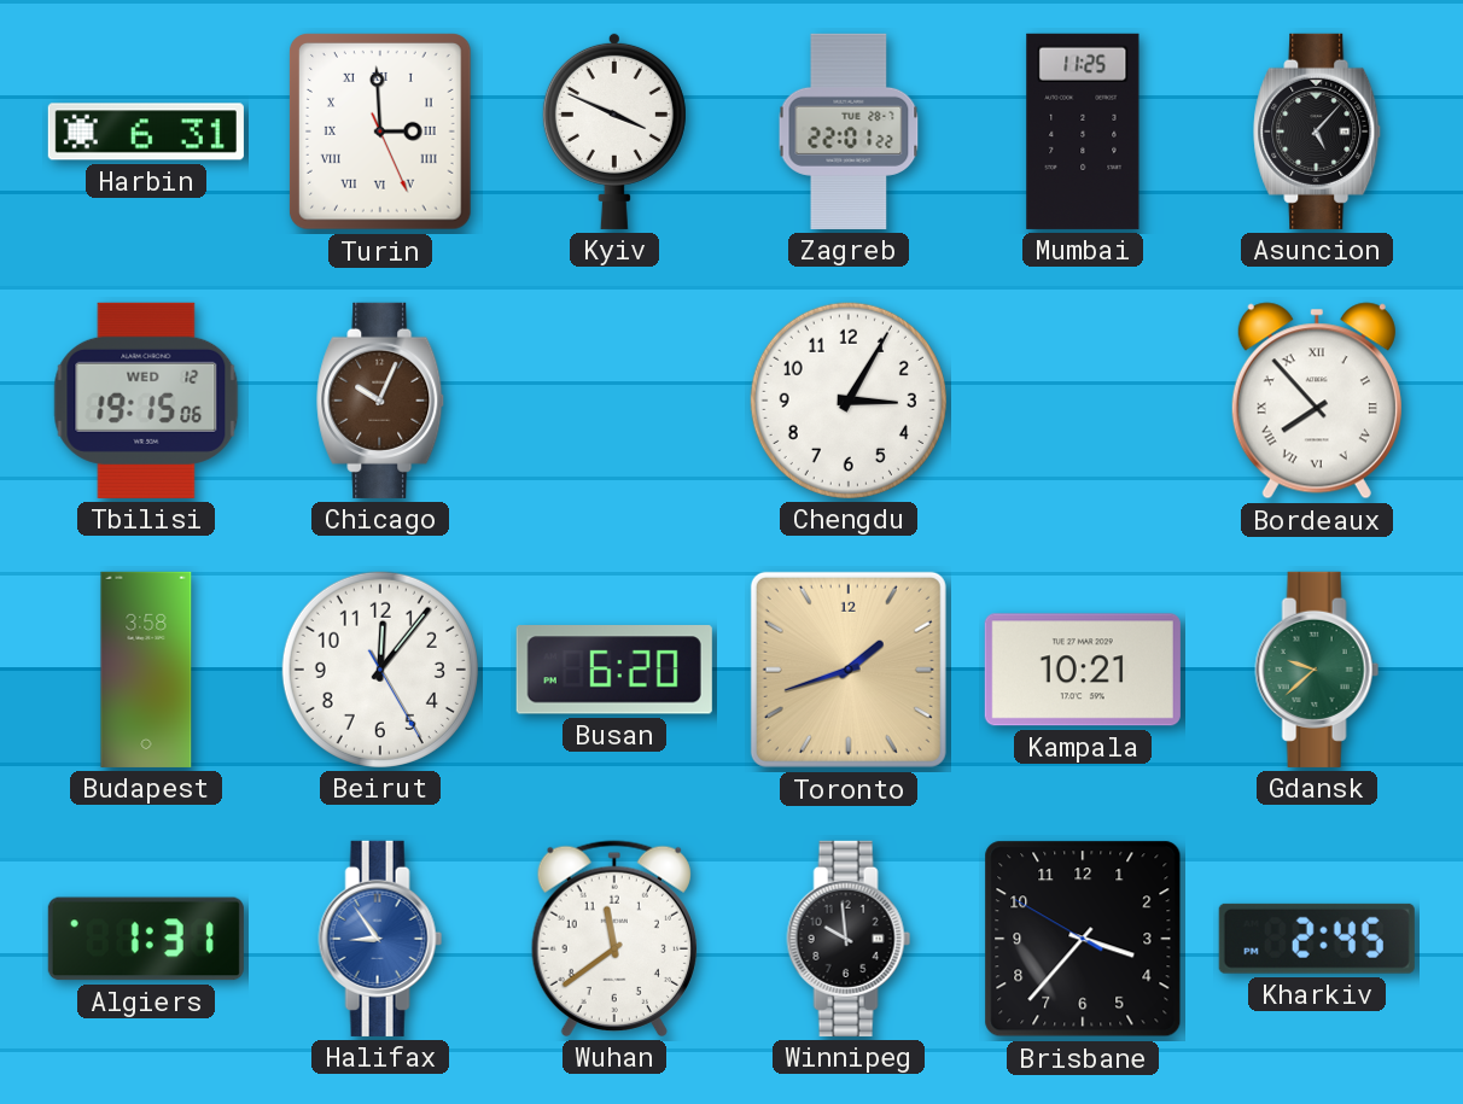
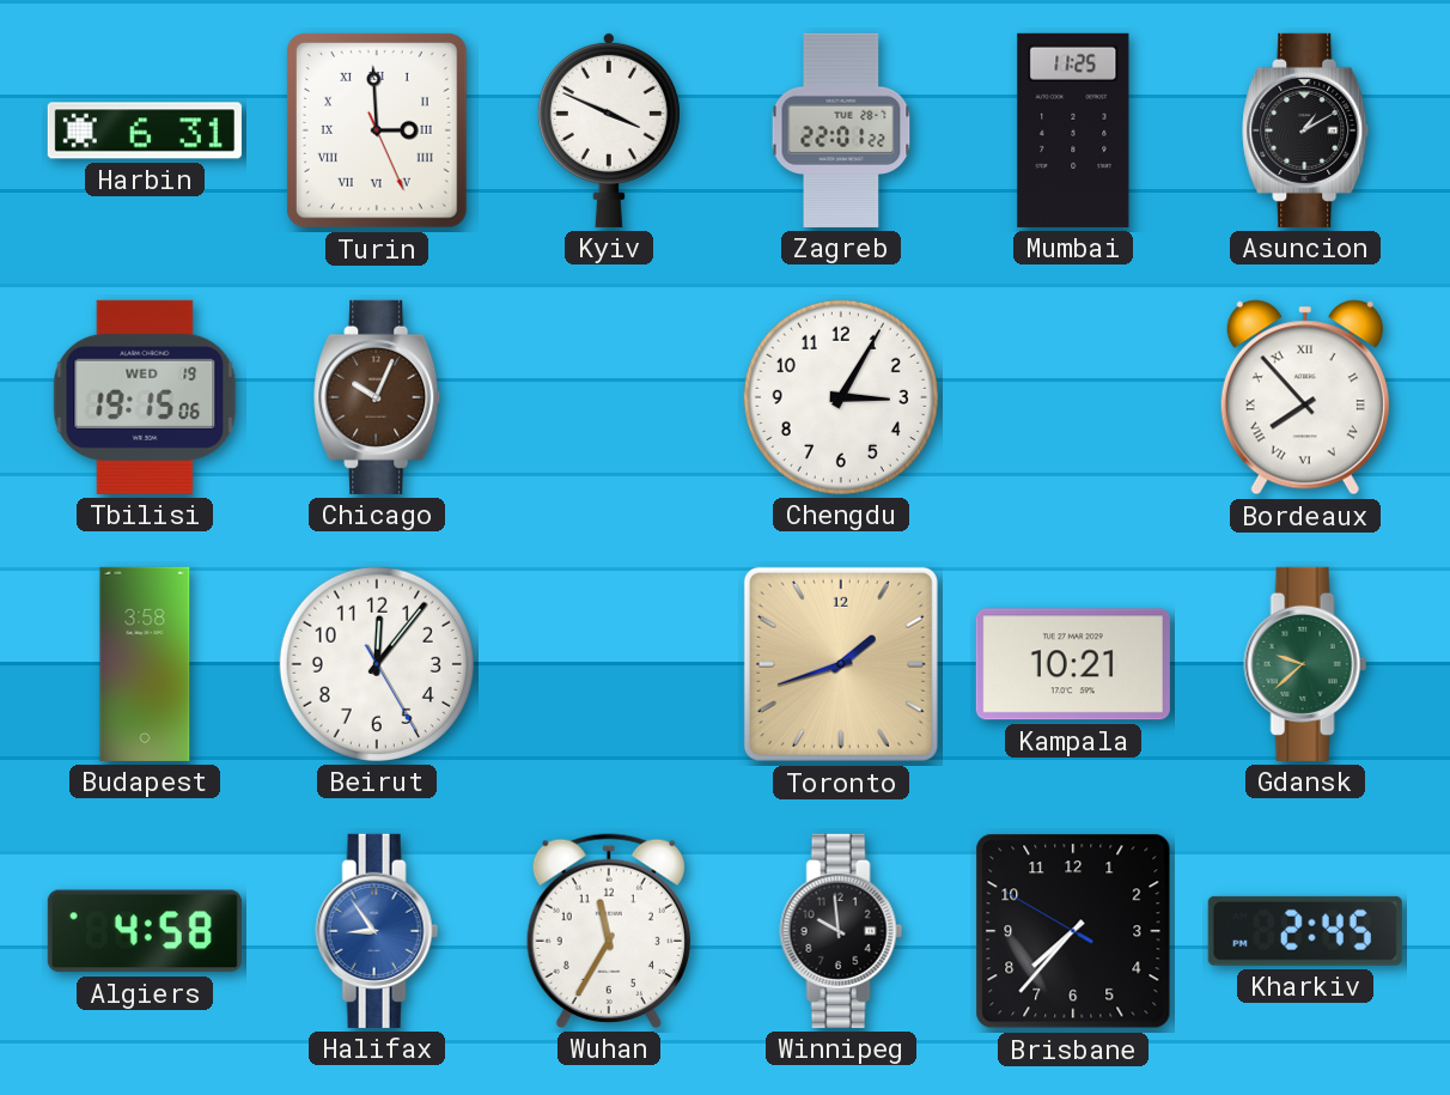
Asuncion: 5:07 -> 1:10 (1306, 130)
Tbilisi date: WED 12 -> WED 19 (145, 397)
Busan: 6:20 -> none (614, 670)
Algiers: 1:31 -> 4:58 (145, 931)
Wuhan: 11:39 -> 11:35 (609, 931)
Brisbane: 3:36 -> 7:36 (1073, 931)
